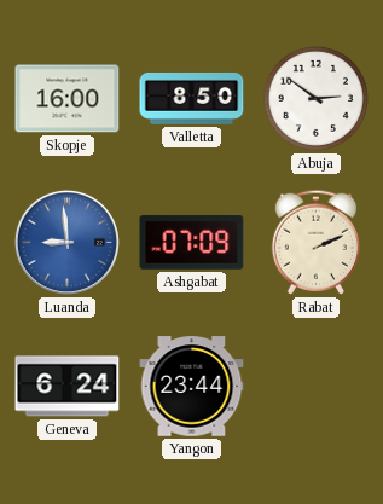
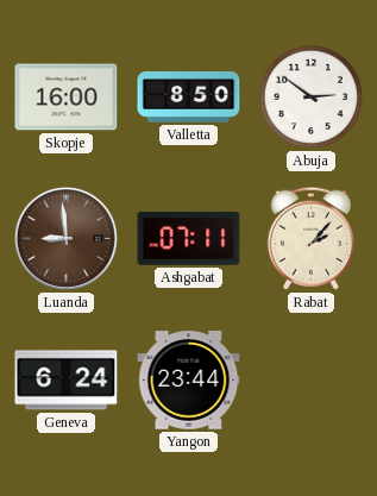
Luanda dial: blue -> brown (65, 238)
Ashgabat: 07:09 -> 07:11 (189, 239)
Rabat: 2:11 -> 2:07 (310, 238)
